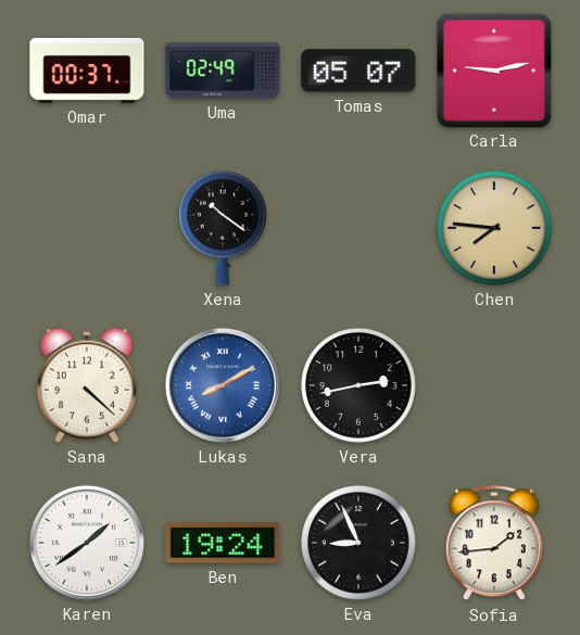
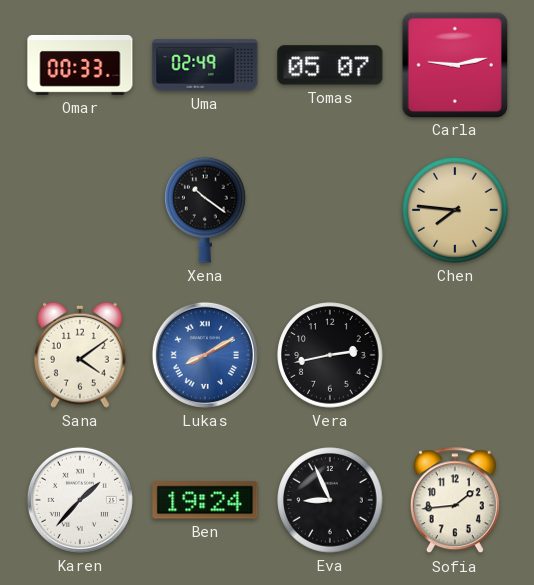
Omar: 00:37 -> 00:33 (80, 65)
Sana: 4:22 -> 4:09 (80, 355)
Karen: 1:39 -> 1:37 (80, 500)
